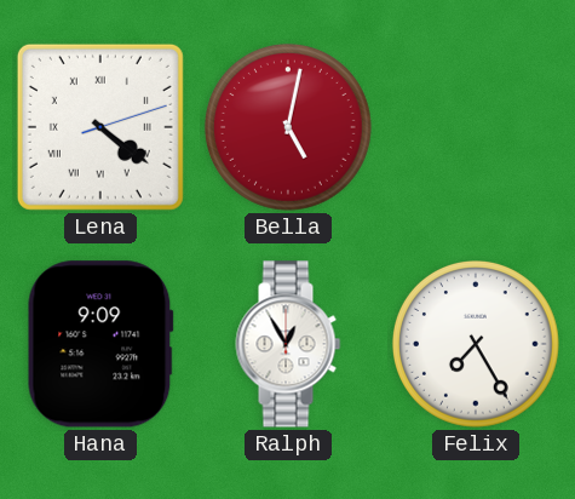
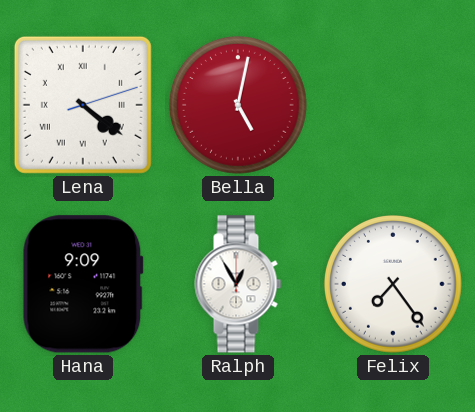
Felix: 7:25 -> 7:24 (393, 284)
